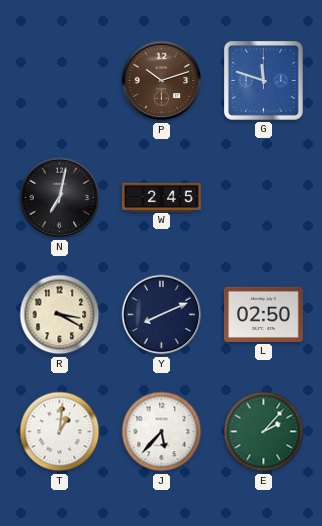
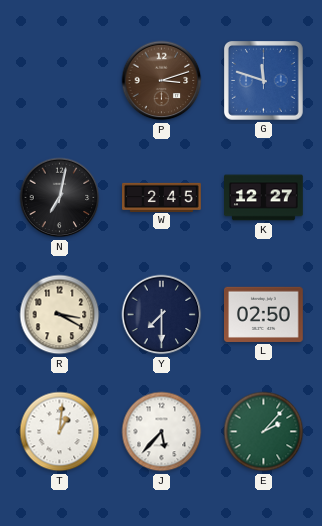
P: 10:12 -> 3:12 (162, 81)
K: none -> 12:27 (264, 198)
Y: 8:11 -> 7:30 (162, 315)
